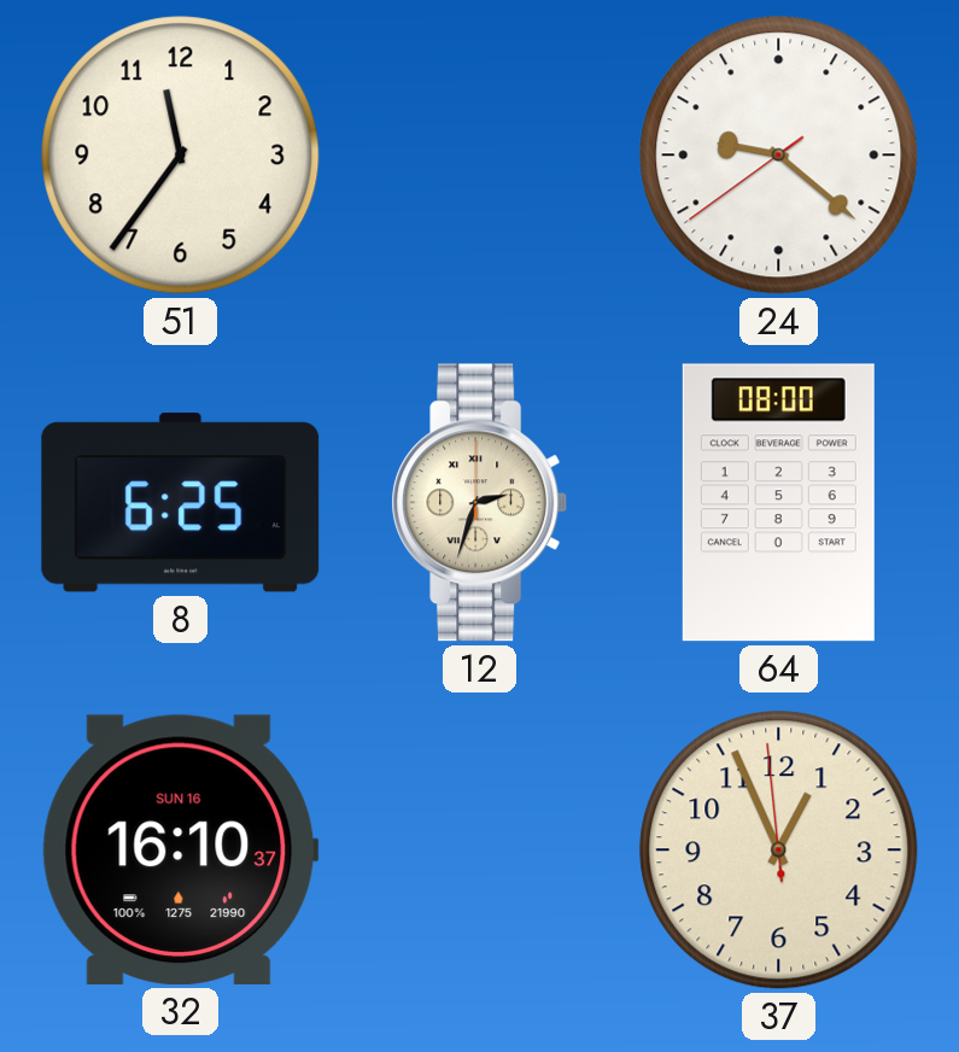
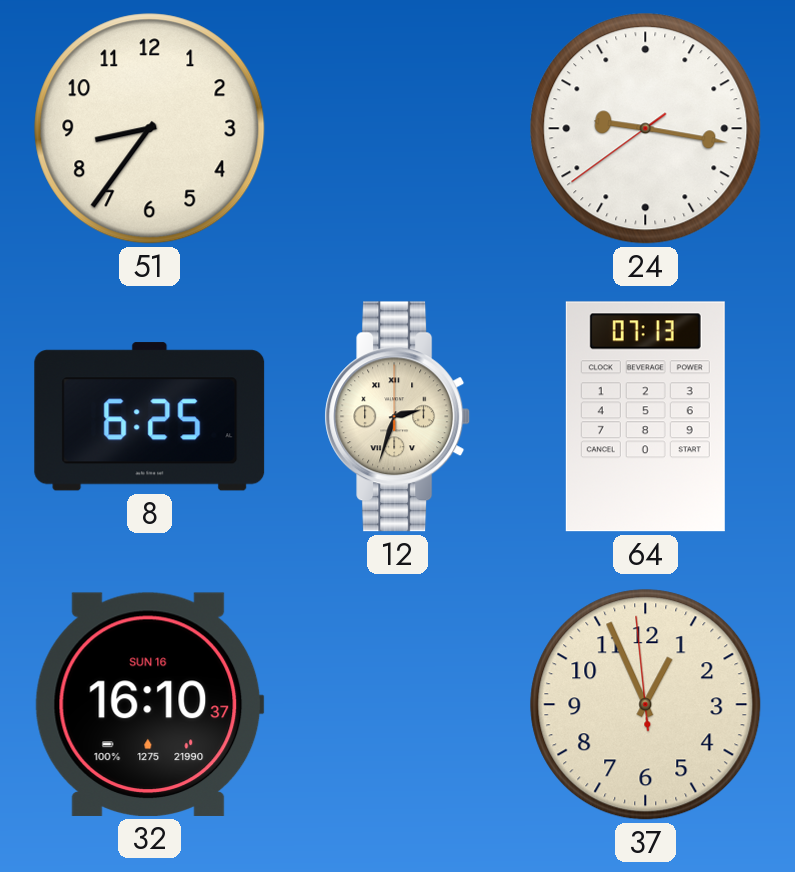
51: 11:36 -> 8:36 (150, 129)
24: 9:21 -> 9:16 (646, 129)
64: 08:00 -> 07:13 (645, 417)
